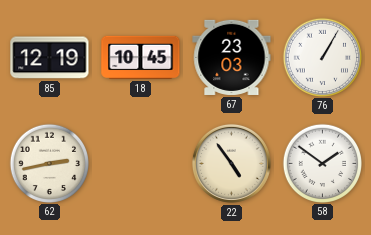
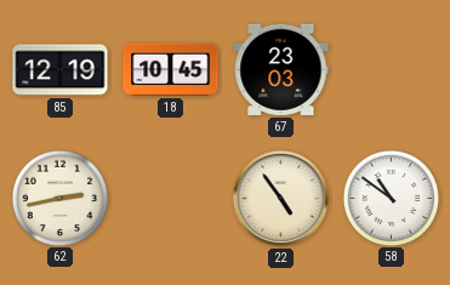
76: 1:05 -> none (322, 57)
58: 1:51 -> 10:51 (391, 198)
